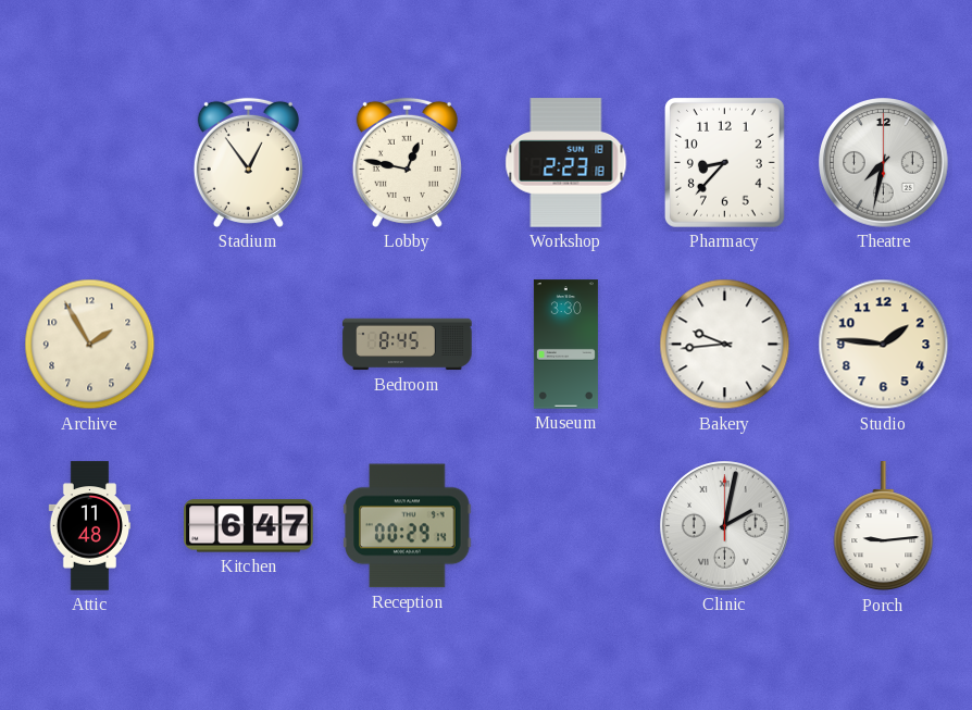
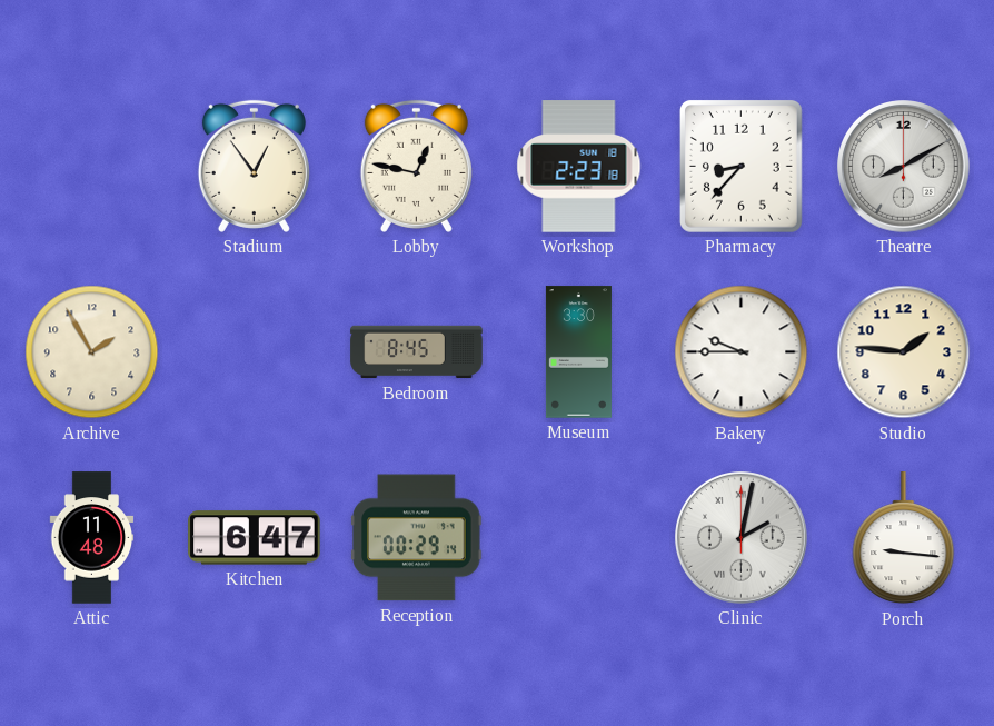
Theatre: 7:32 -> 8:10 (904, 167)
Bakery: 9:44 -> 9:45 (742, 352)
Porch: 9:14 -> 9:16 (904, 538)
